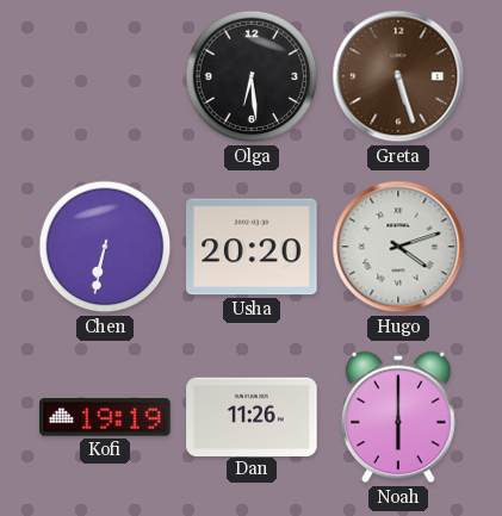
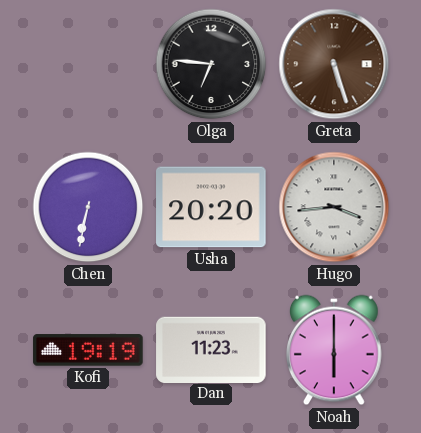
Olga: 6:29 -> 6:46 (211, 64)
Hugo: 4:12 -> 3:44 (334, 207)
Dan: 11:26 -> 11:23 (211, 349)
